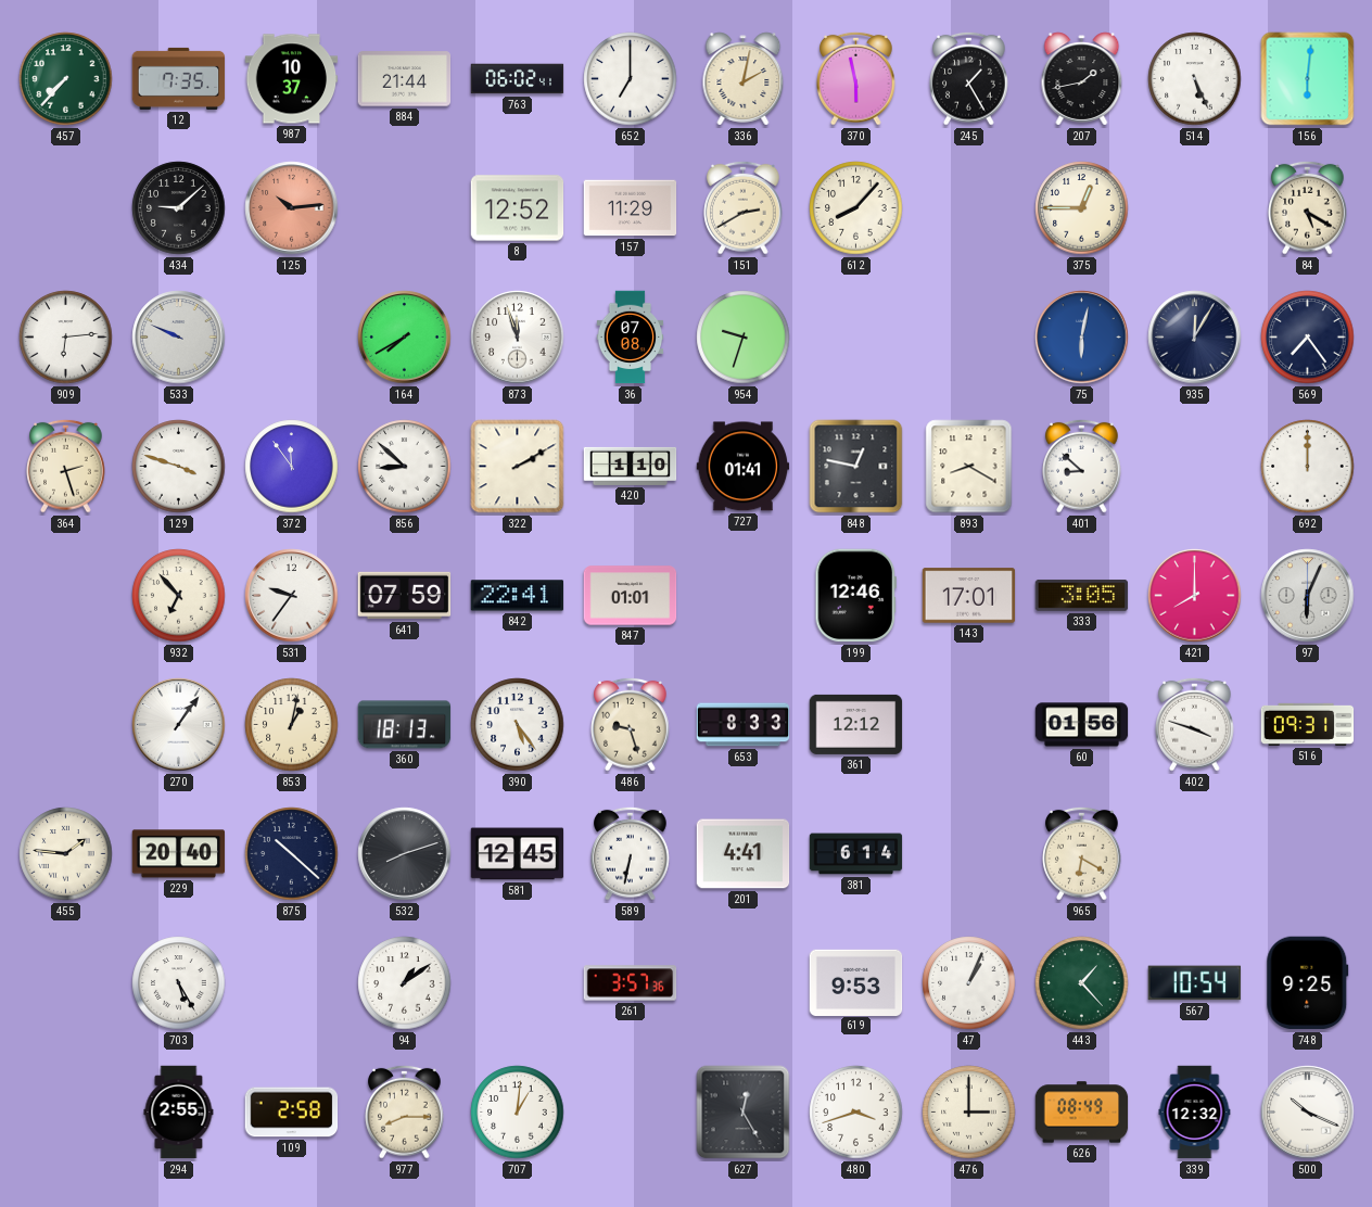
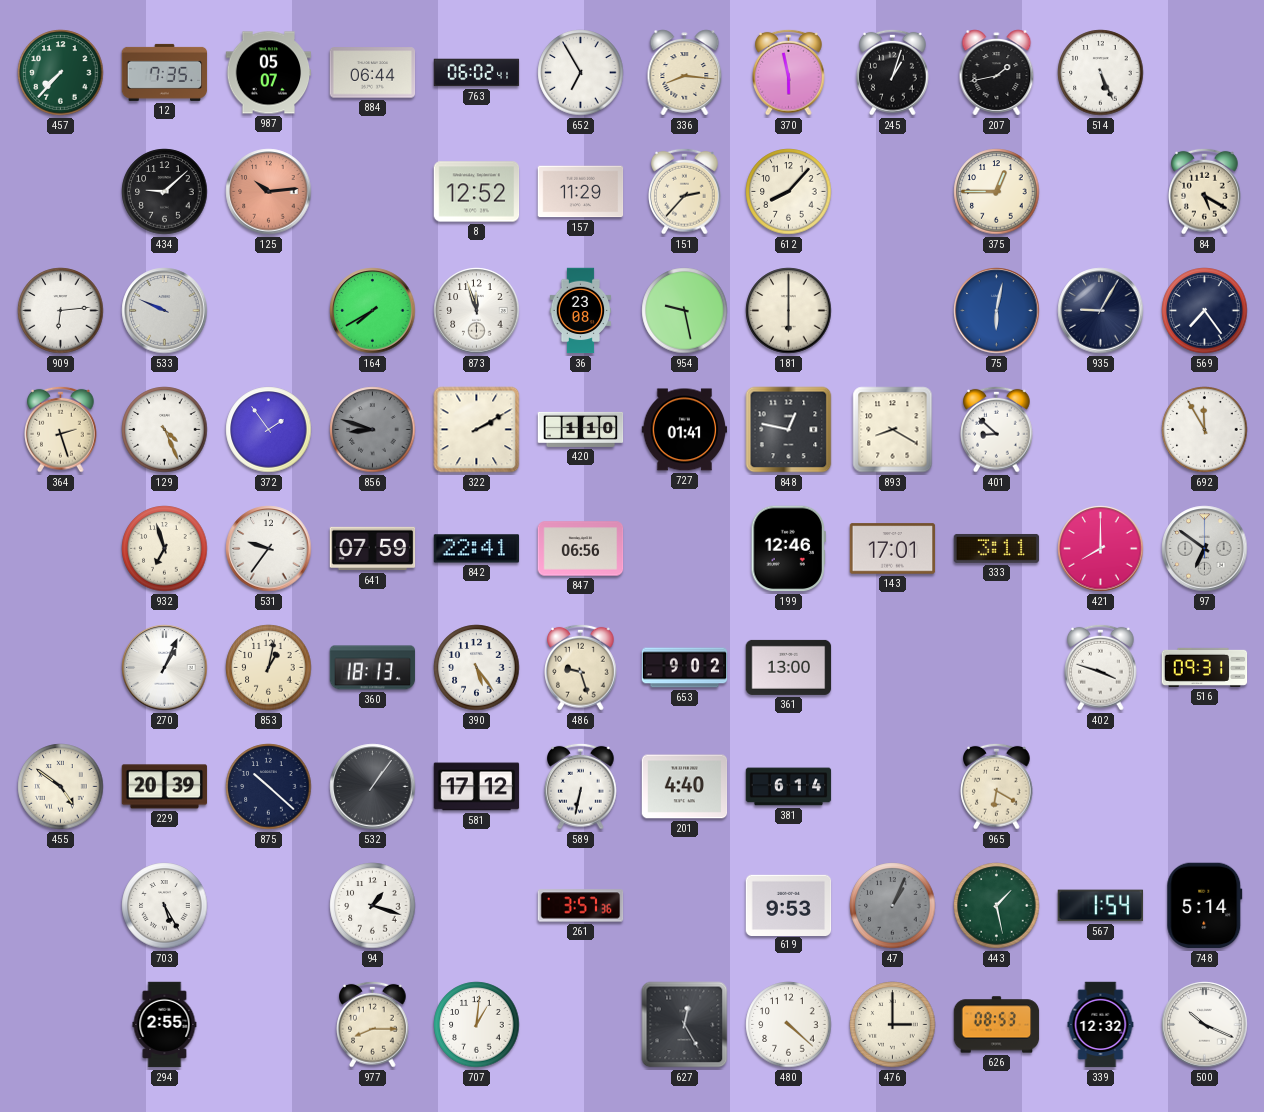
987: 10:37 -> 05:07 (269, 73)
884: 21:44 -> 06:44 (373, 73)
652: 7:00 -> 6:55 (581, 73)
336: 2:02 -> 8:16 (685, 73)
245: 1:25 -> 1:03 (893, 72)
156: 6:01 -> none (1308, 79)
151: 2:40 -> 2:37 (685, 191)
36: 07:08 -> 23:08 (581, 311)
954: 9:33 -> 9:28 (685, 311)
181: none -> 6:00 (789, 311)
935: 12:05 -> 9:05 (1101, 311)
129: 3:48 -> 4:26 (165, 430)
372: 11:54 -> 1:54 (269, 430)
856: 8:52 -> 8:48 (373, 430)
856 dial: white -> grey (373, 430)
692: 12:00 -> 11:55 (1205, 430)
932: 6:53 -> 6:57 (165, 549)
847: 01:01 -> 06:56 (581, 549)
333: 3:05 -> 3:11 (997, 548)
97: 6:04 -> 6:51 (1205, 549)
270: 1:06 -> 1:04 (165, 668)
653: 8:33 -> 9:02 (685, 668)
361: 12:12 -> 13:00 (789, 667)
60: 01:56 -> none (1082, 725)
455: 1:46 -> 4:51 (61, 787)
229: 20:40 -> 20:39 (165, 787)
532: 8:12 -> 1:06 (373, 787)
581: 12:45 -> 17:12 (477, 787)
201: 4:41 -> 4:40 (685, 787)
94: 1:09 -> 1:18 (373, 906)
47 dial: white -> grey (893, 906)
443: 1:23 -> 1:28 (997, 906)
567: 10:54 -> 1:54 (1101, 906)
748: 9:25 -> 5:14 (1205, 906)
109: 2:58 -> none (292, 1113)
480: 3:42 -> 4:22 (789, 1025)
626: 08:49 -> 08:53 (997, 1025)
